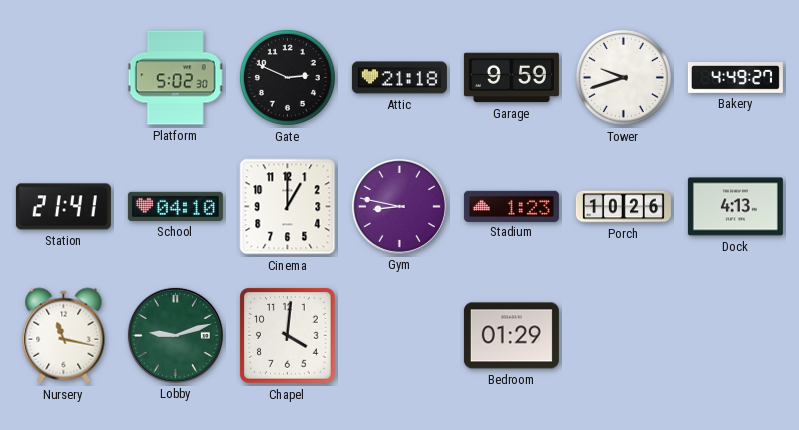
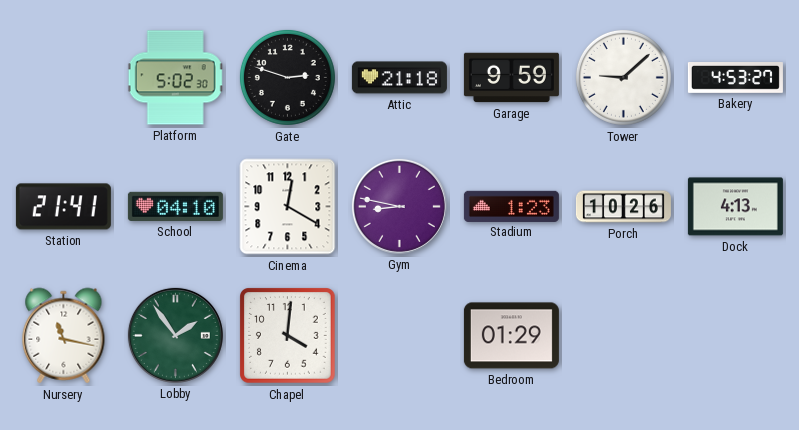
Gate: 2:49 -> 2:48 (287, 77)
Tower: 9:42 -> 9:08 (623, 77)
Bakery: 4:49 -> 4:53 (735, 78)
Cinema: 1:00 -> 12:20 (288, 207)
Lobby: 9:12 -> 1:54 (175, 335)
